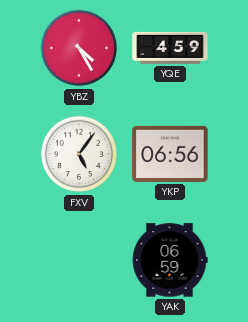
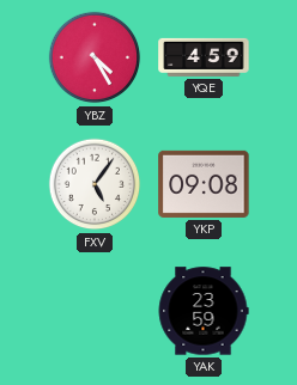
YKP: 06:56 -> 09:08 (204, 184)
YAK: 06:59 -> 23:59 (204, 311)
